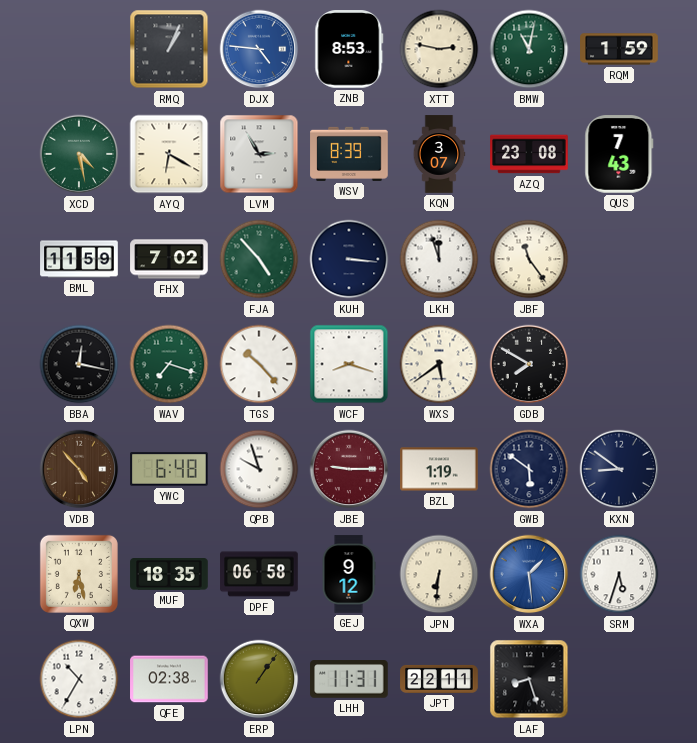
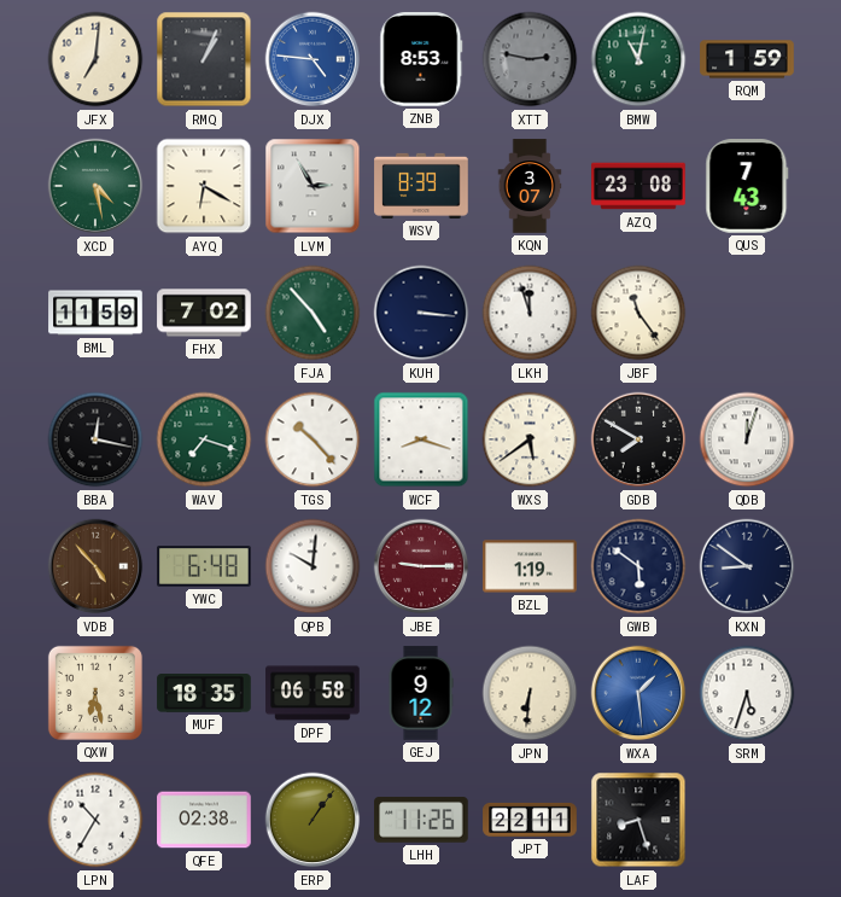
JFX: none -> 7:01 (95, 59)
XTT dial: cream -> grey (530, 59)
QDB: none -> 12:03 (747, 439)
QPB: 9:57 -> 10:01 (313, 566)
LHH: 11:31 -> 11:26 (421, 820)
